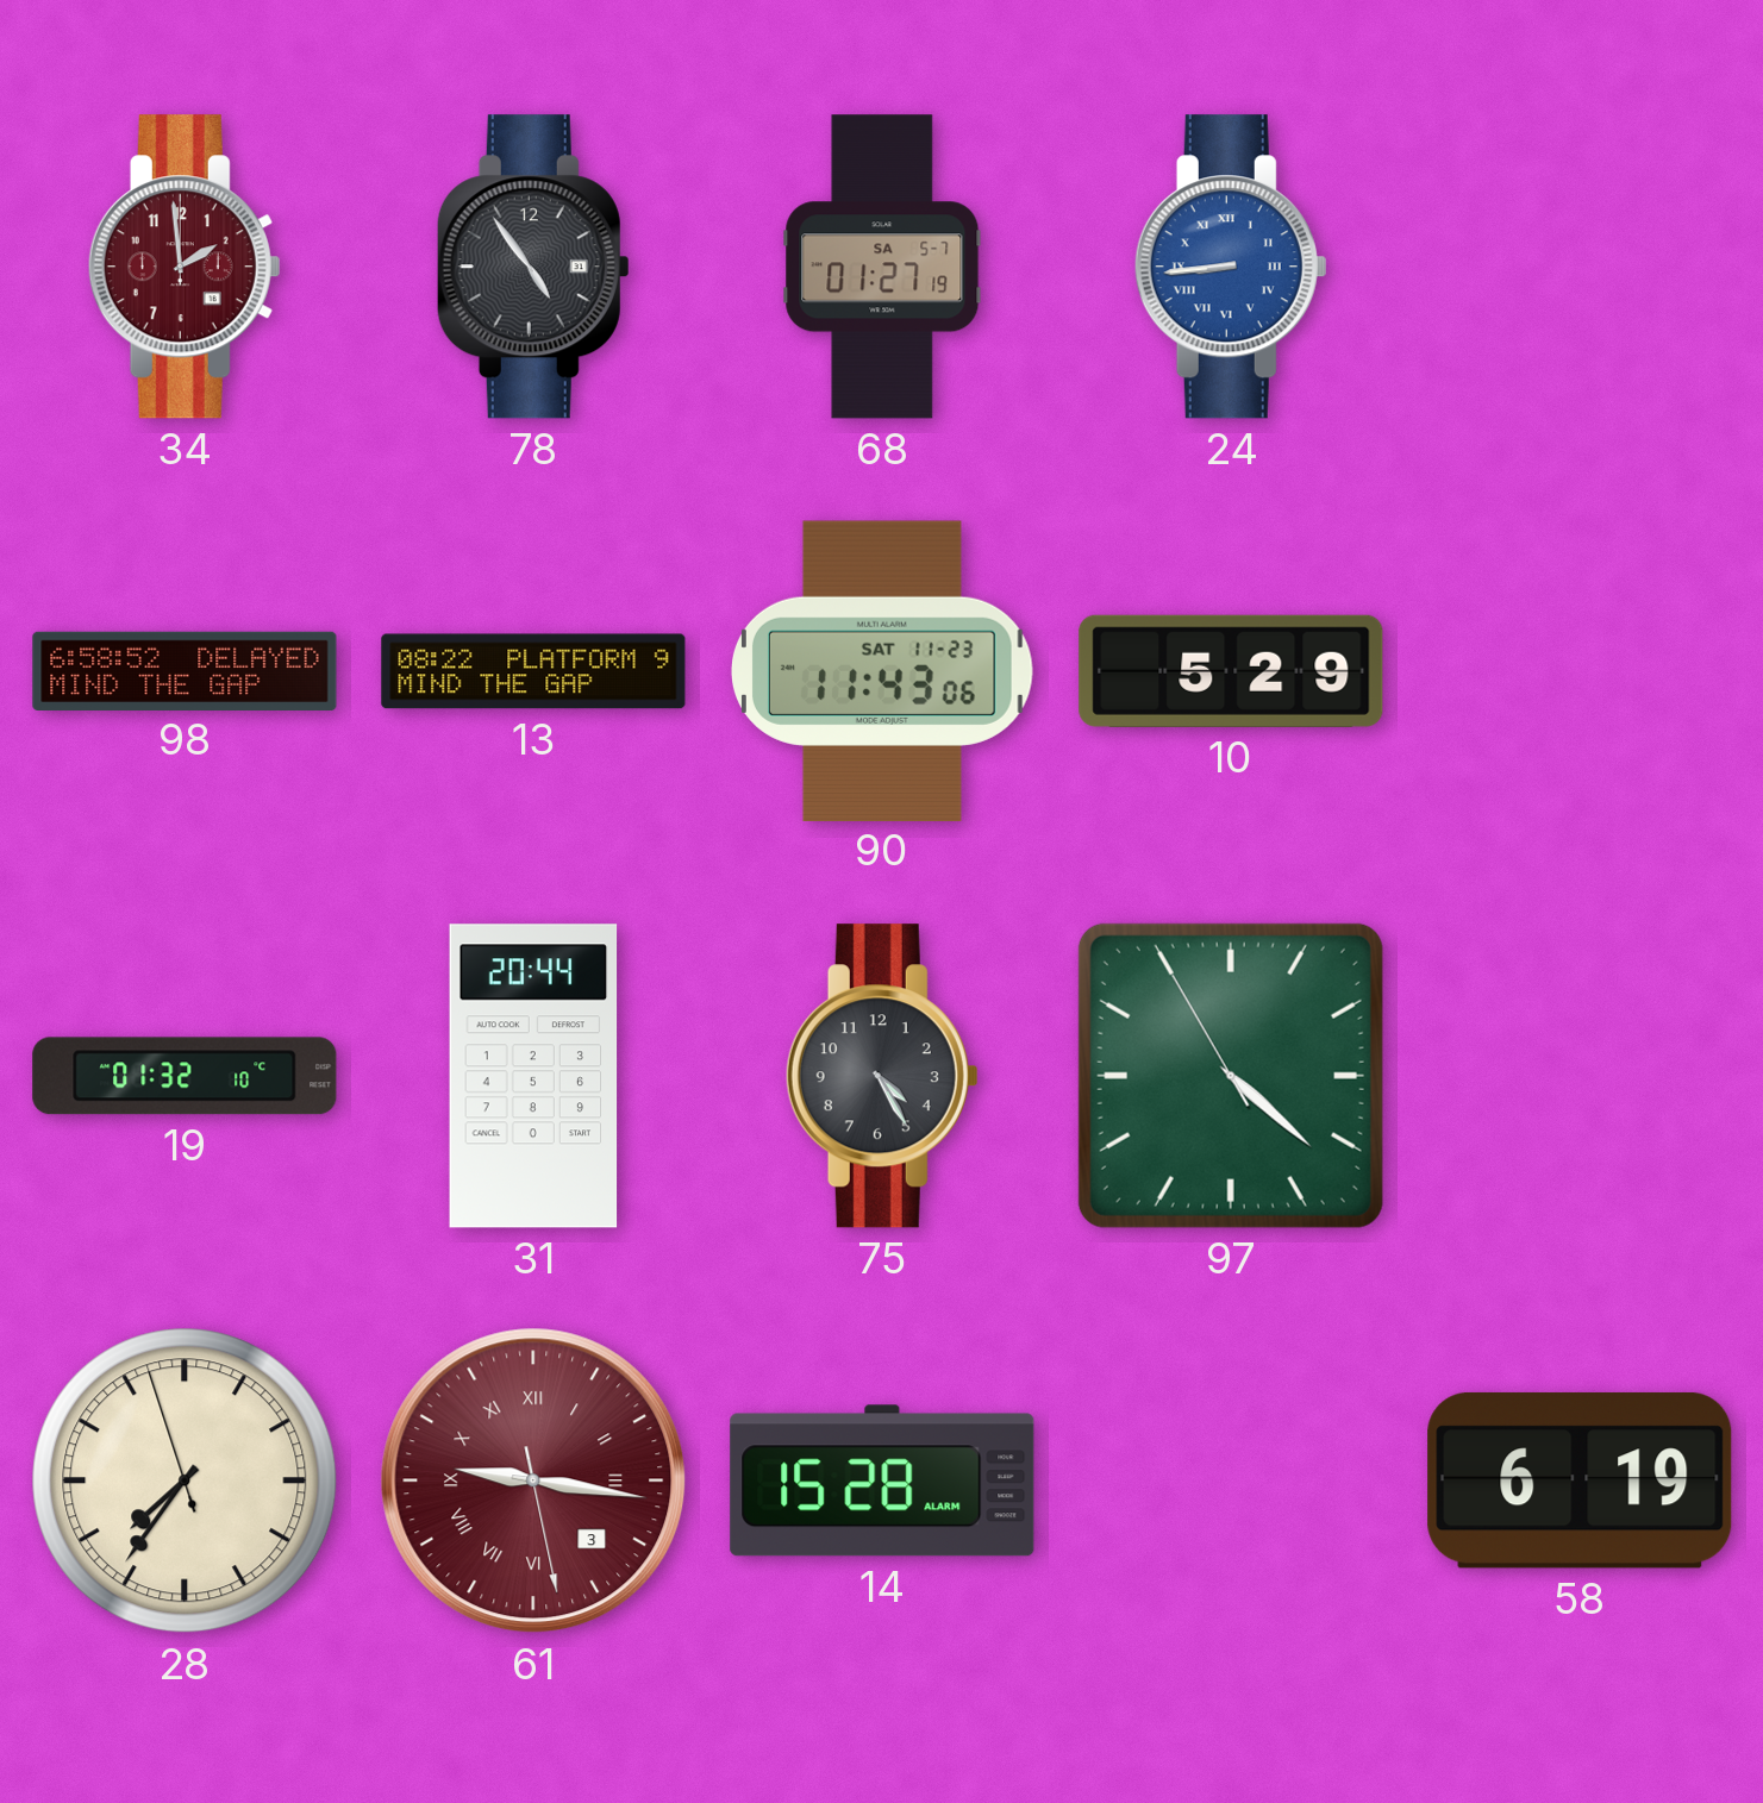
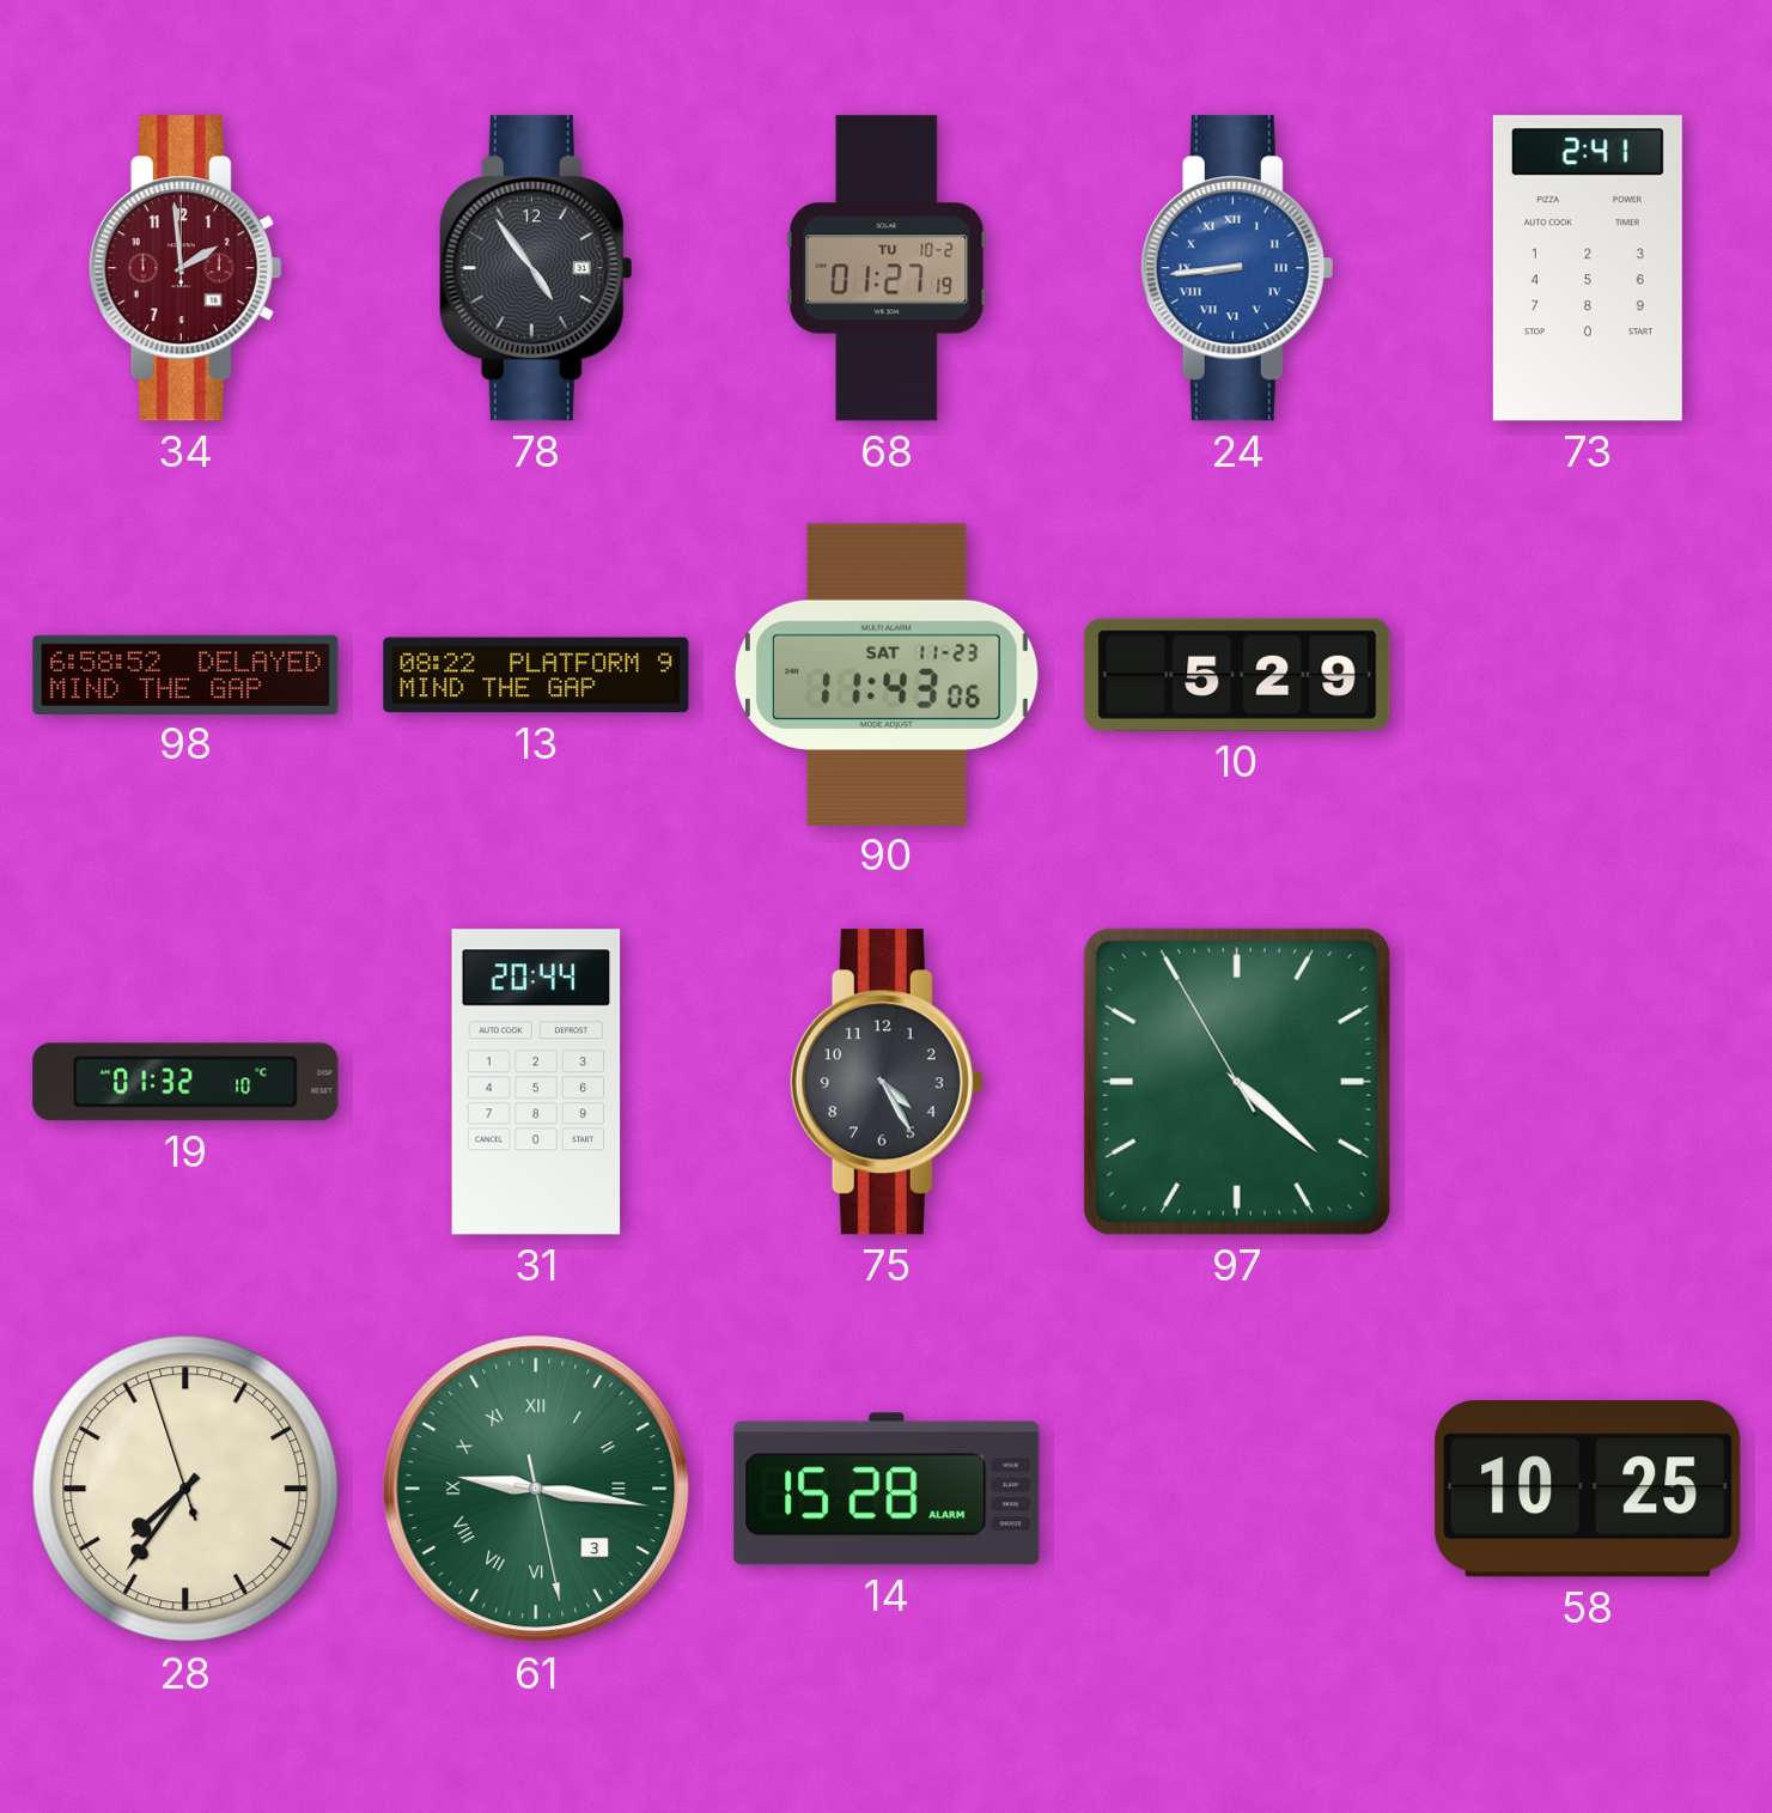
68 date: SA 5-7 -> TU 10-2 (887, 268)
73: none -> 2:41 (1588, 268)
61 dial: burgundy -> green (536, 1489)
58: 6:19 -> 10:25 (1588, 1489)
